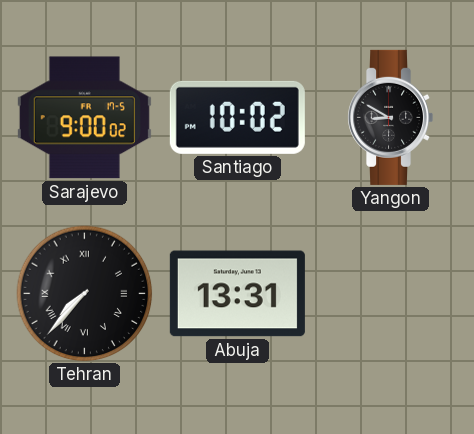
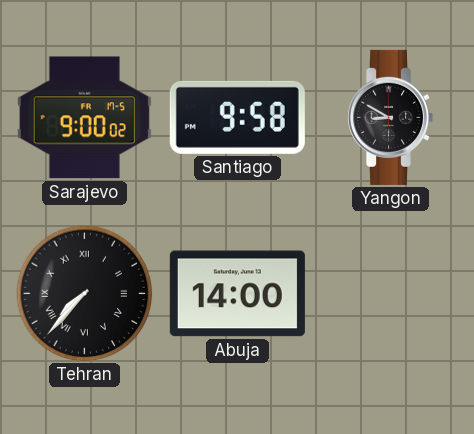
Santiago: 10:02 -> 9:58 (237, 117)
Abuja: 13:31 -> 14:00 (237, 294)
